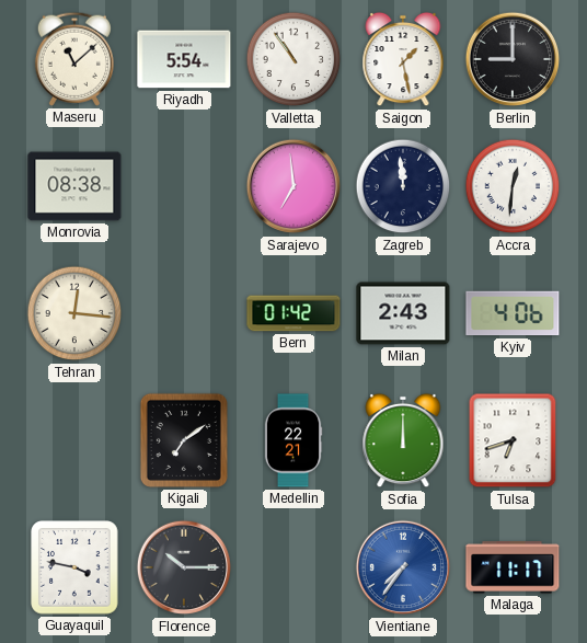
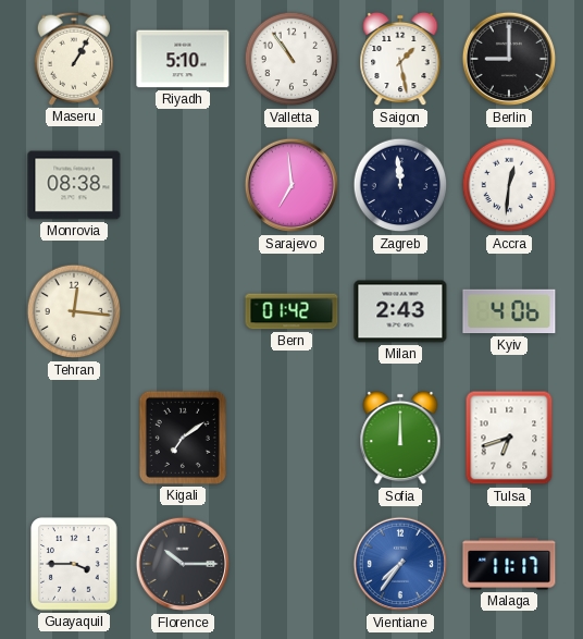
Maseru: 11:08 -> 1:05 (73, 59)
Riyadh: 5:54 -> 5:10 (183, 59)
Medellin: 22:21 -> none (293, 440)
Guayaquil: 3:47 -> 3:45 (74, 564)
